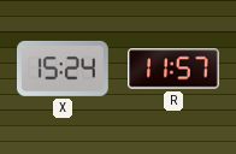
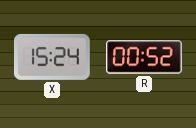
R: 11:57 -> 00:52 (145, 57)
